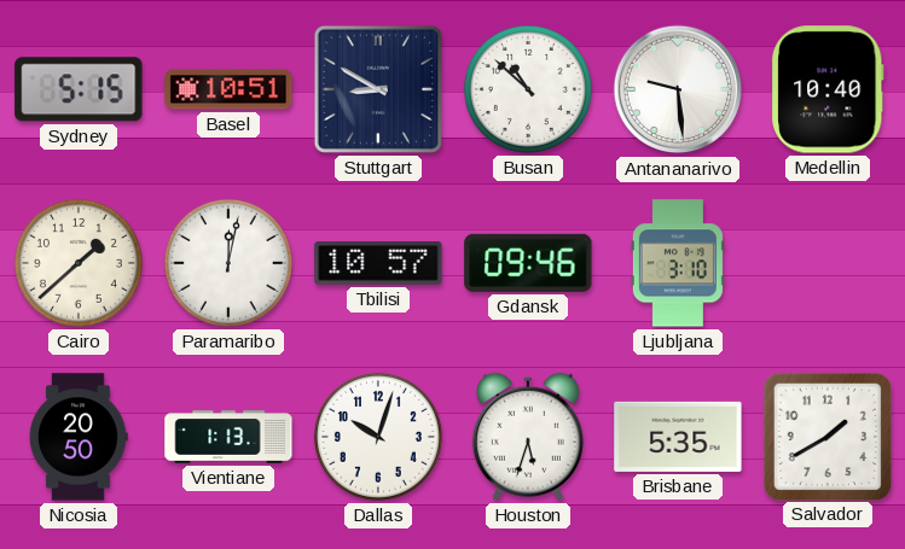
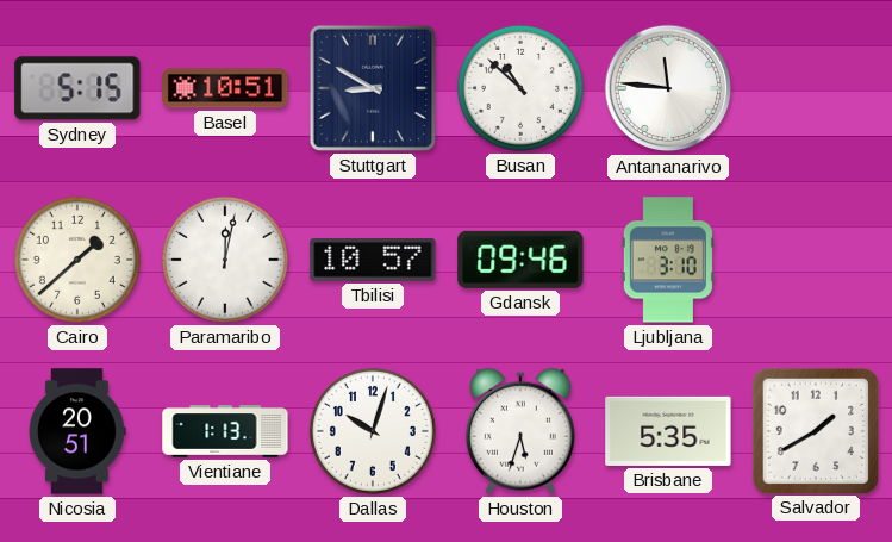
Antananarivo: 9:29 -> 11:46 (668, 88)
Medellin: 10:40 -> none (828, 89)
Nicosia: 20:50 -> 20:51 (77, 431)
